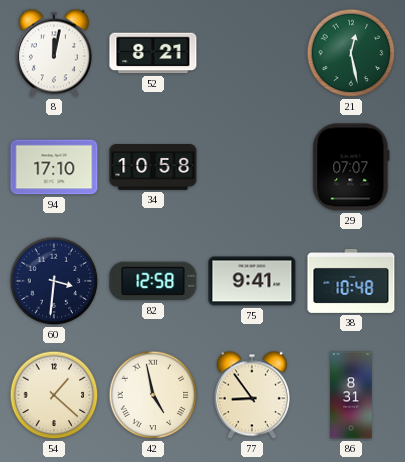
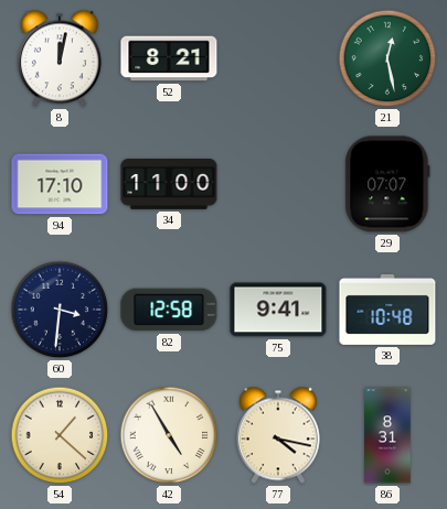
34: 10:58 -> 11:00 (169, 185)
42: 4:58 -> 4:55 (169, 435)
77: 8:54 -> 4:17 (278, 435)
